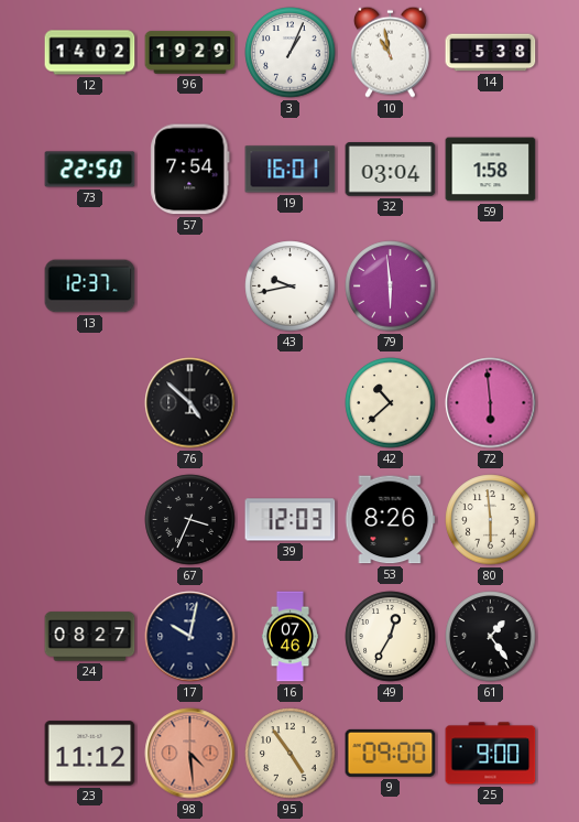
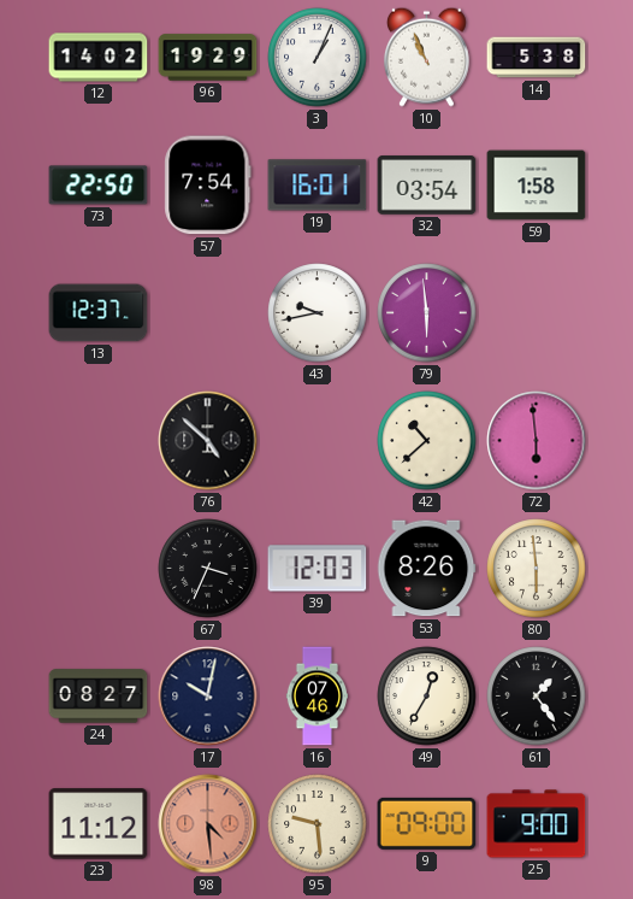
10: 10:58 -> 10:56 (426, 57)
32: 03:04 -> 03:54 (427, 186)
95: 4:54 -> 9:29 (318, 824)
